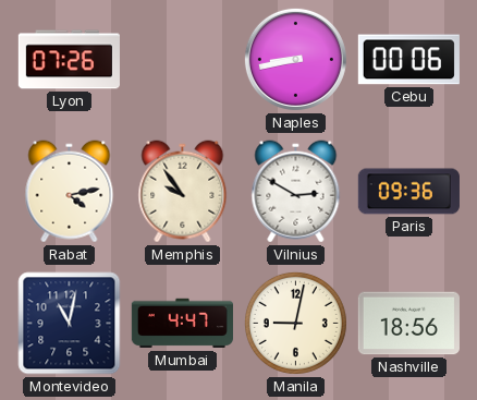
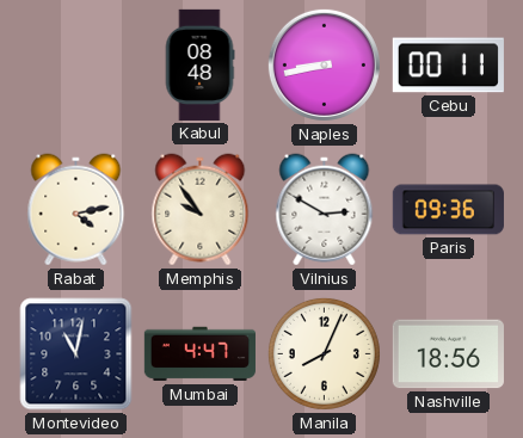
Lyon: 07:26 -> none (69, 60)
Kabul: none -> 08:48 (199, 64)
Cebu: 00:06 -> 00:11 (448, 66)
Manila: 9:02 -> 8:04 (324, 353)
